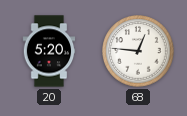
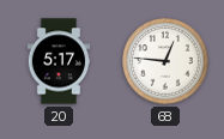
20: 5:20 -> 5:17 (59, 61)
